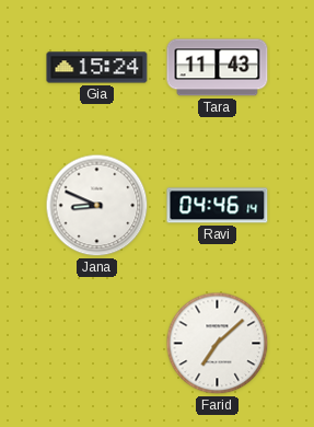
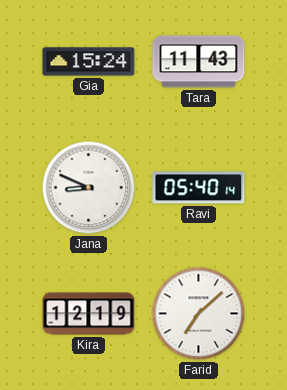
Ravi: 04:46 -> 05:40 (199, 188)
Kira: none -> 12:19 (89, 314)
